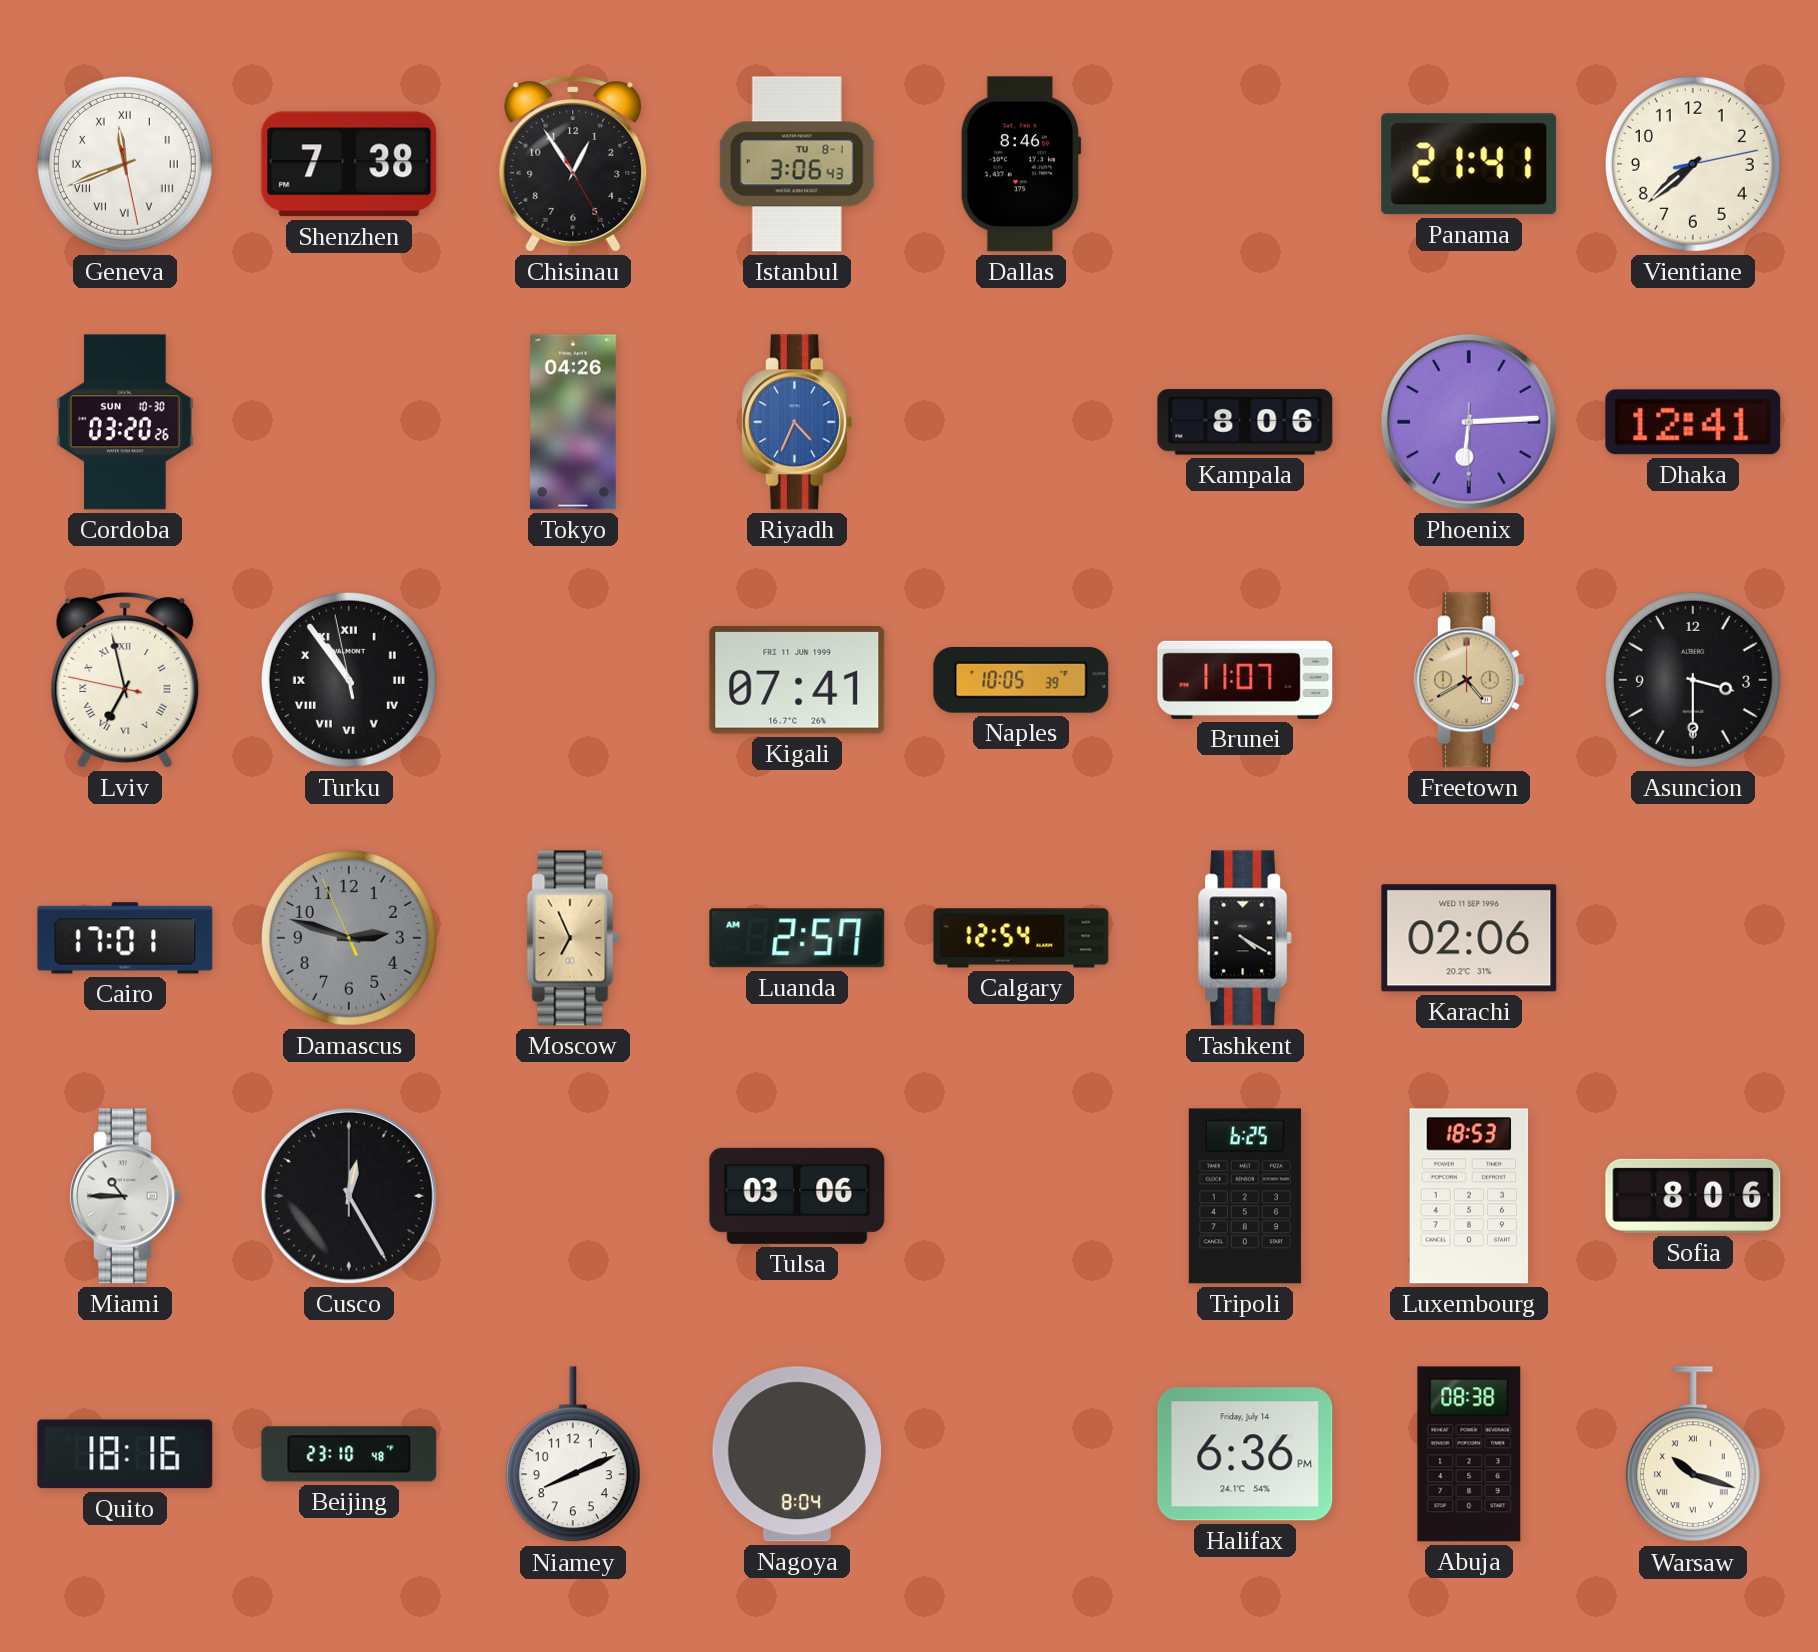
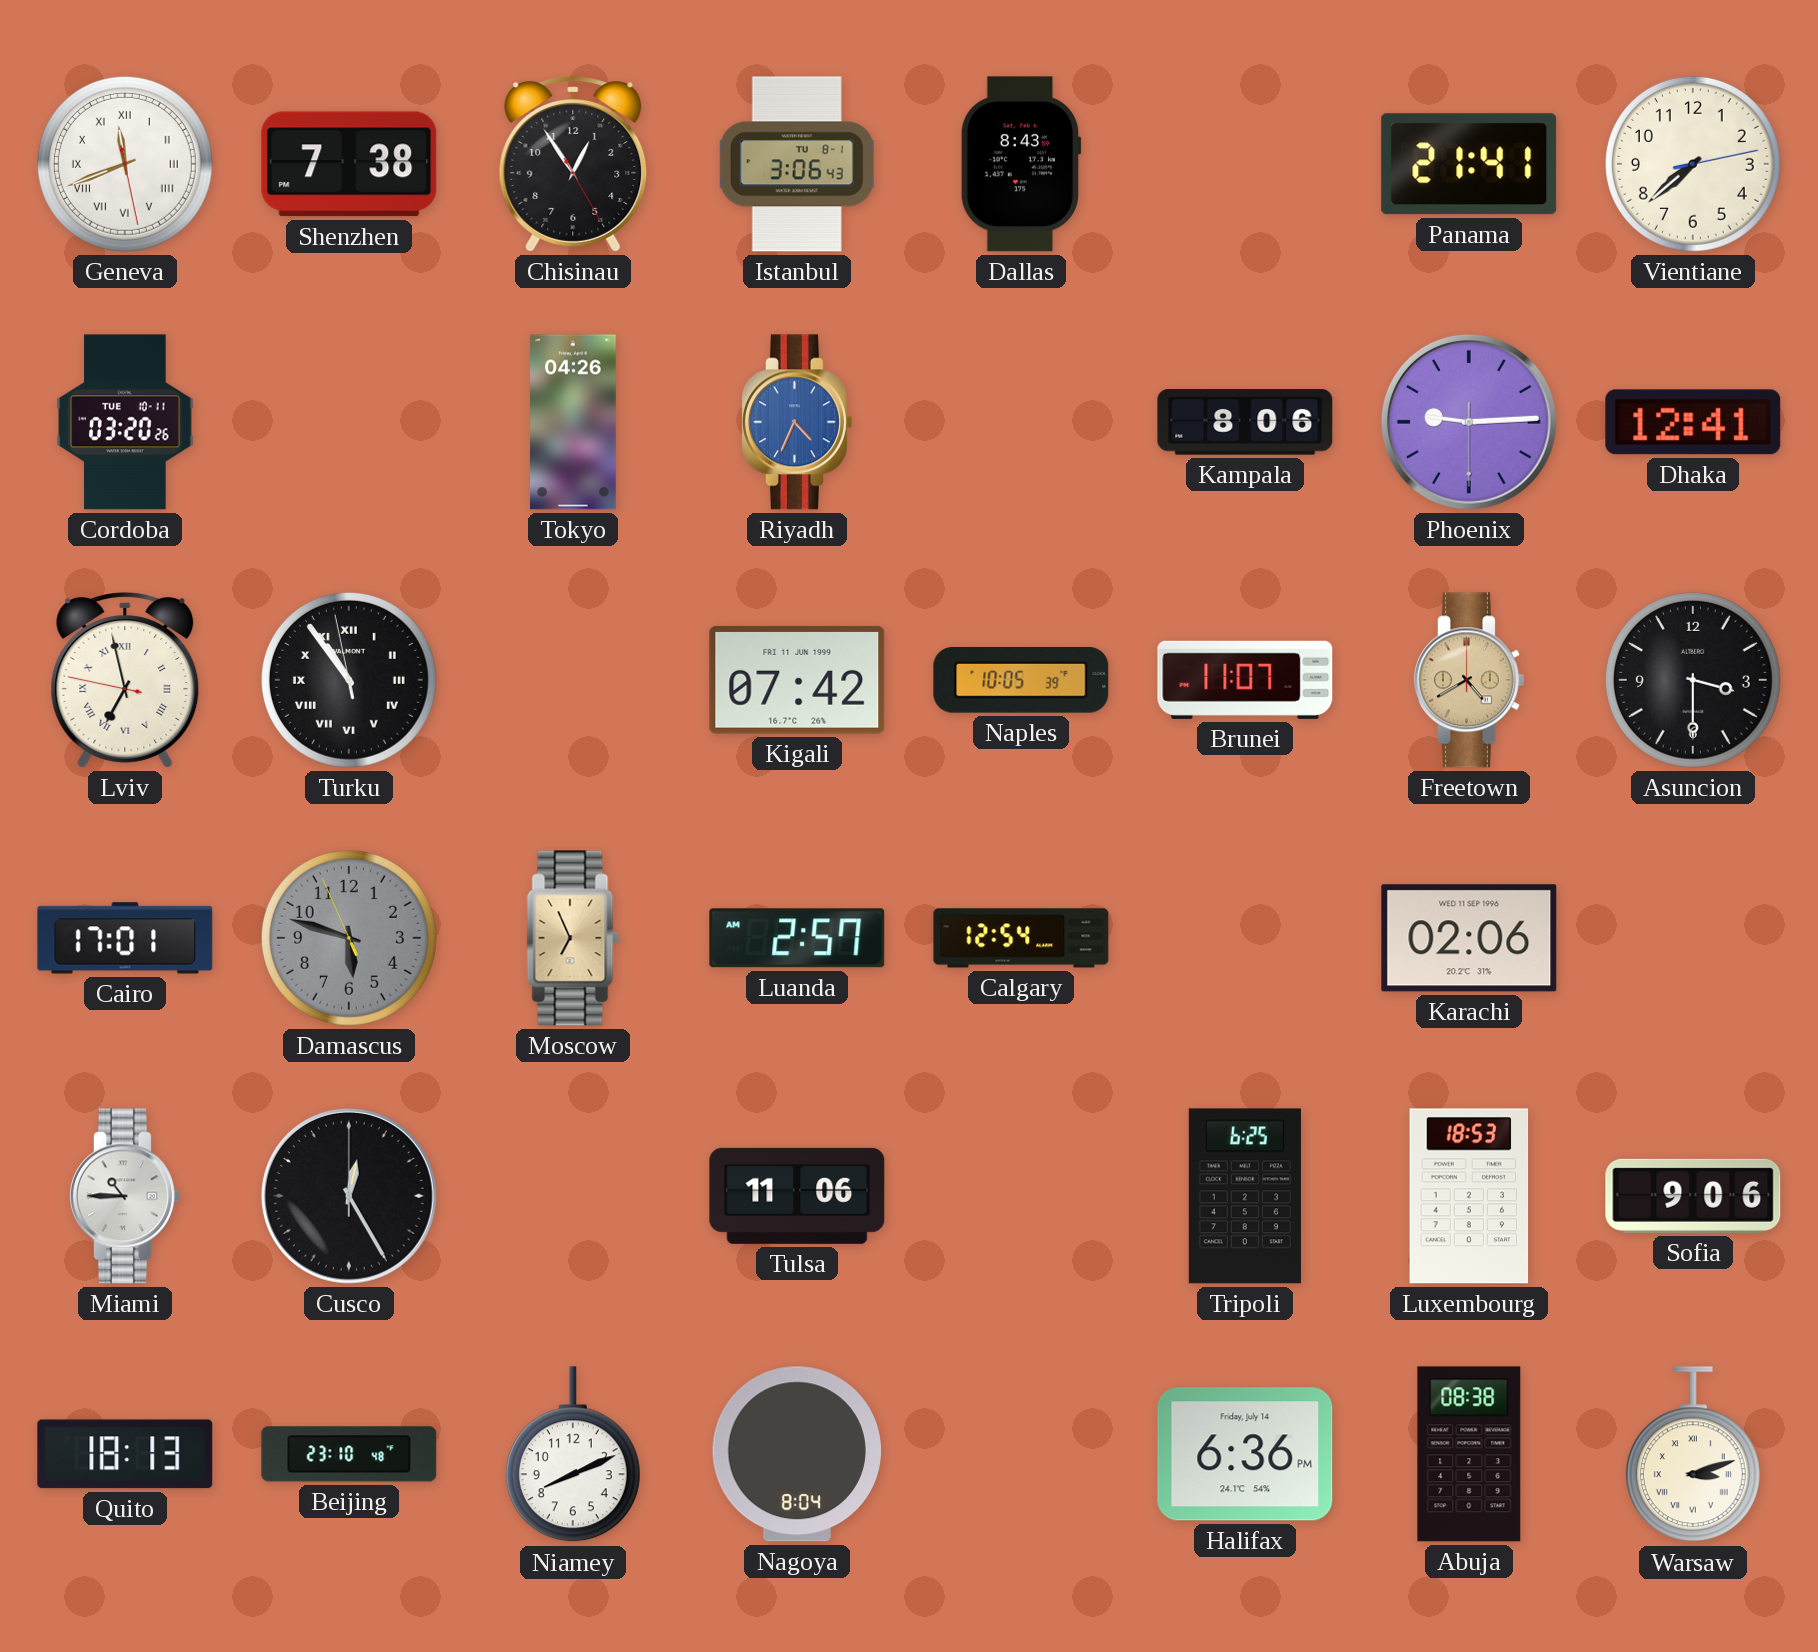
Dallas: 8:46 -> 8:43 (1021, 164)
Cordoba date: SUN 10-30 -> TUE 10-11 (125, 422)
Phoenix: 6:14 -> 9:14 (1469, 422)
Kigali: 07:41 -> 07:42 (797, 680)
Damascus: 2:47 -> 5:47 (349, 938)
Tashkent: 4:20 -> none (1246, 938)
Tulsa: 03:06 -> 11:06 (797, 1196)
Sofia: 8:06 -> 9:06 (1693, 1196)
Quito: 18:16 -> 18:13 (125, 1454)
Warsaw: 10:18 -> 3:12 (1693, 1455)
